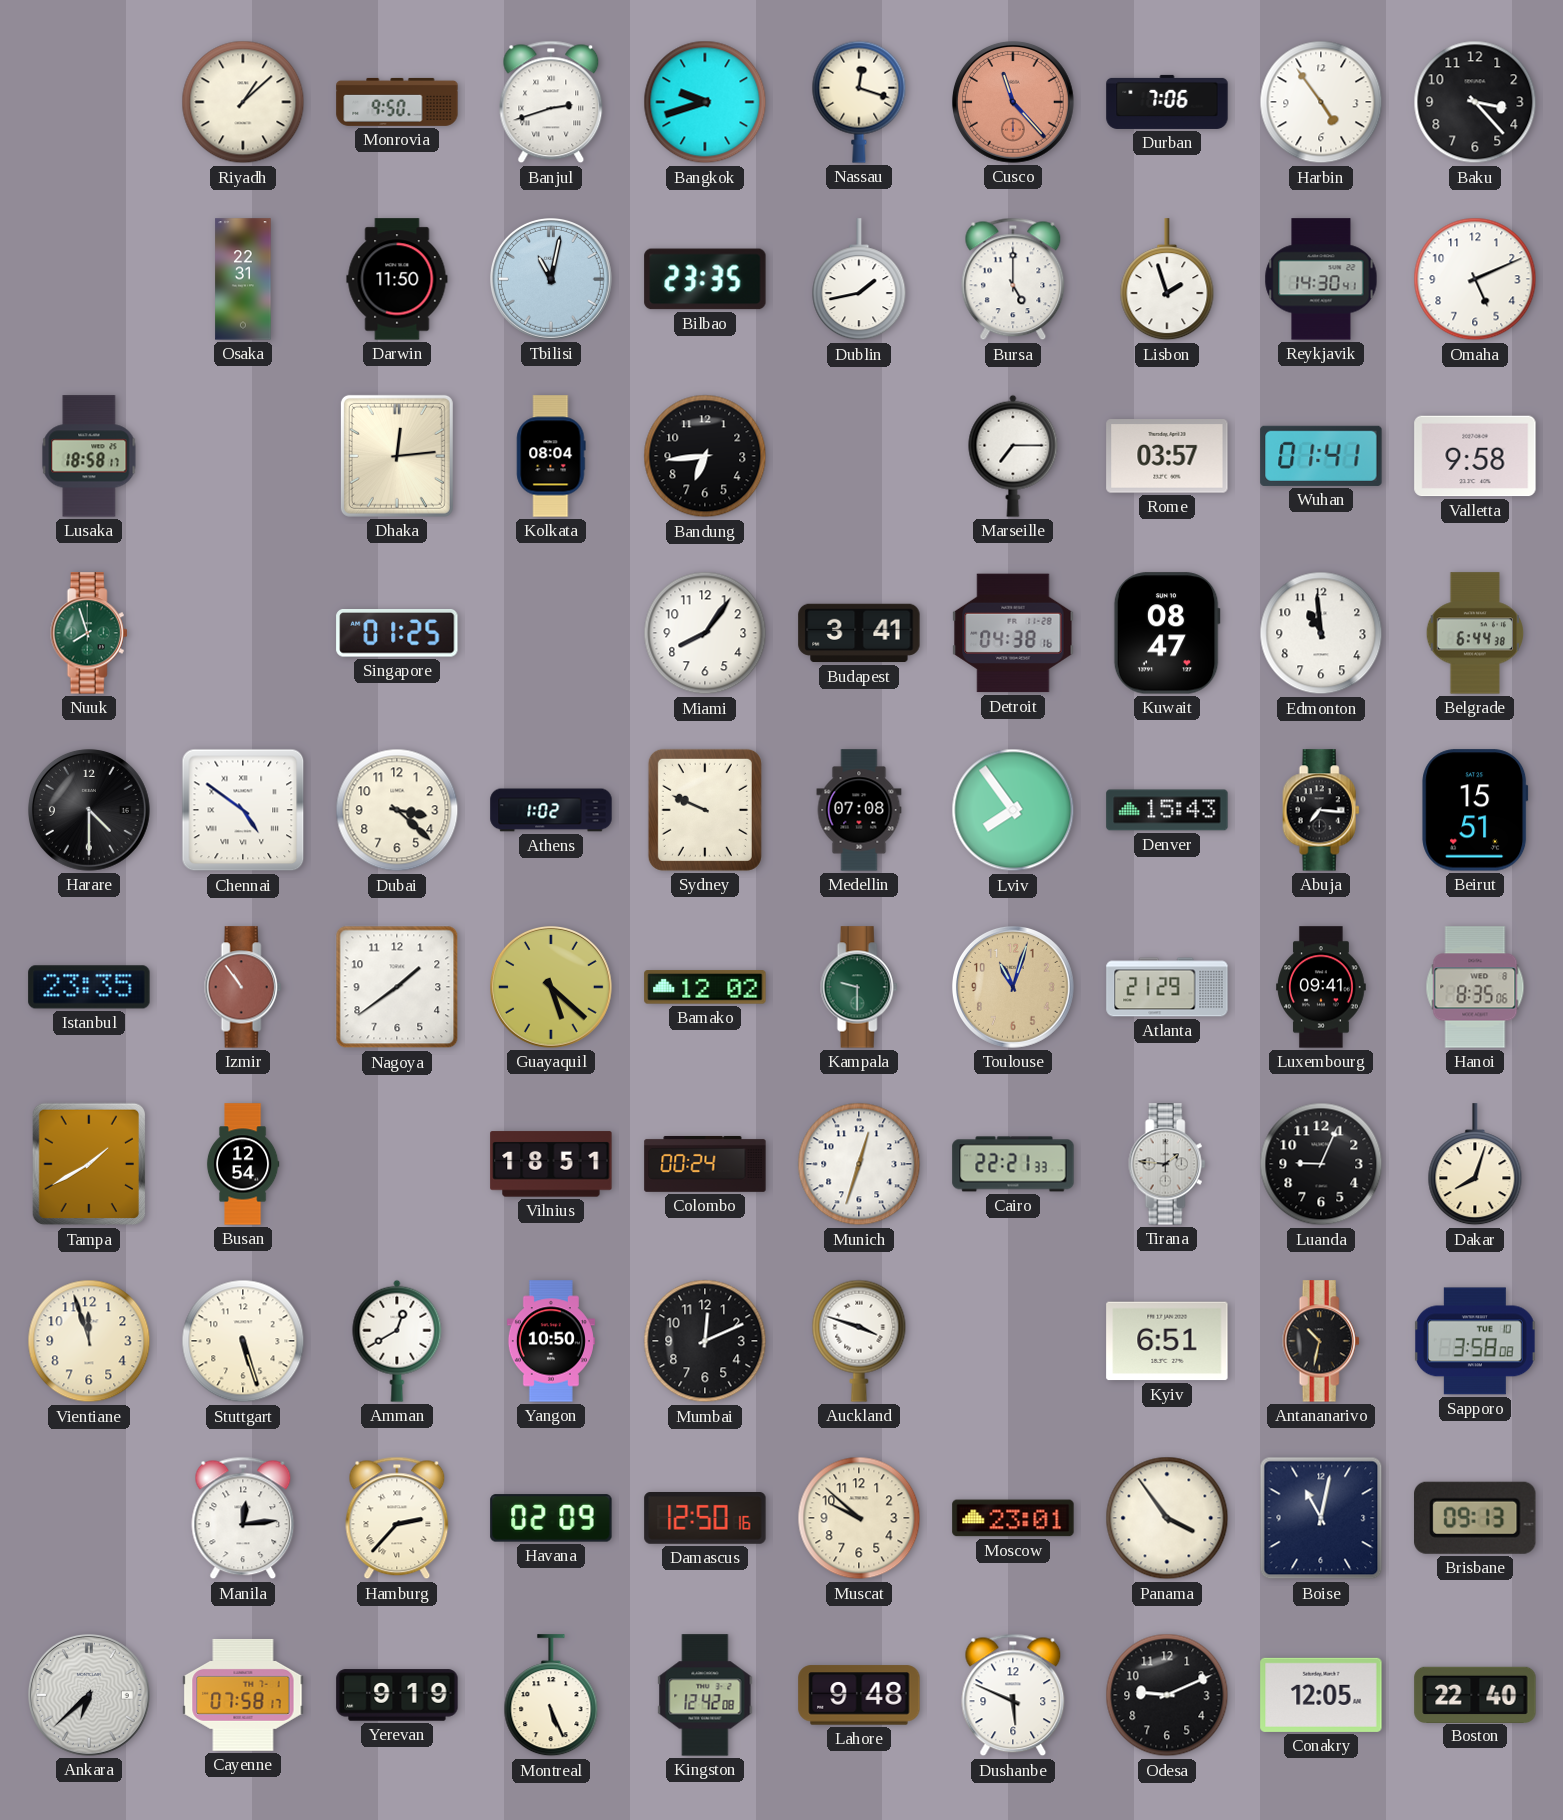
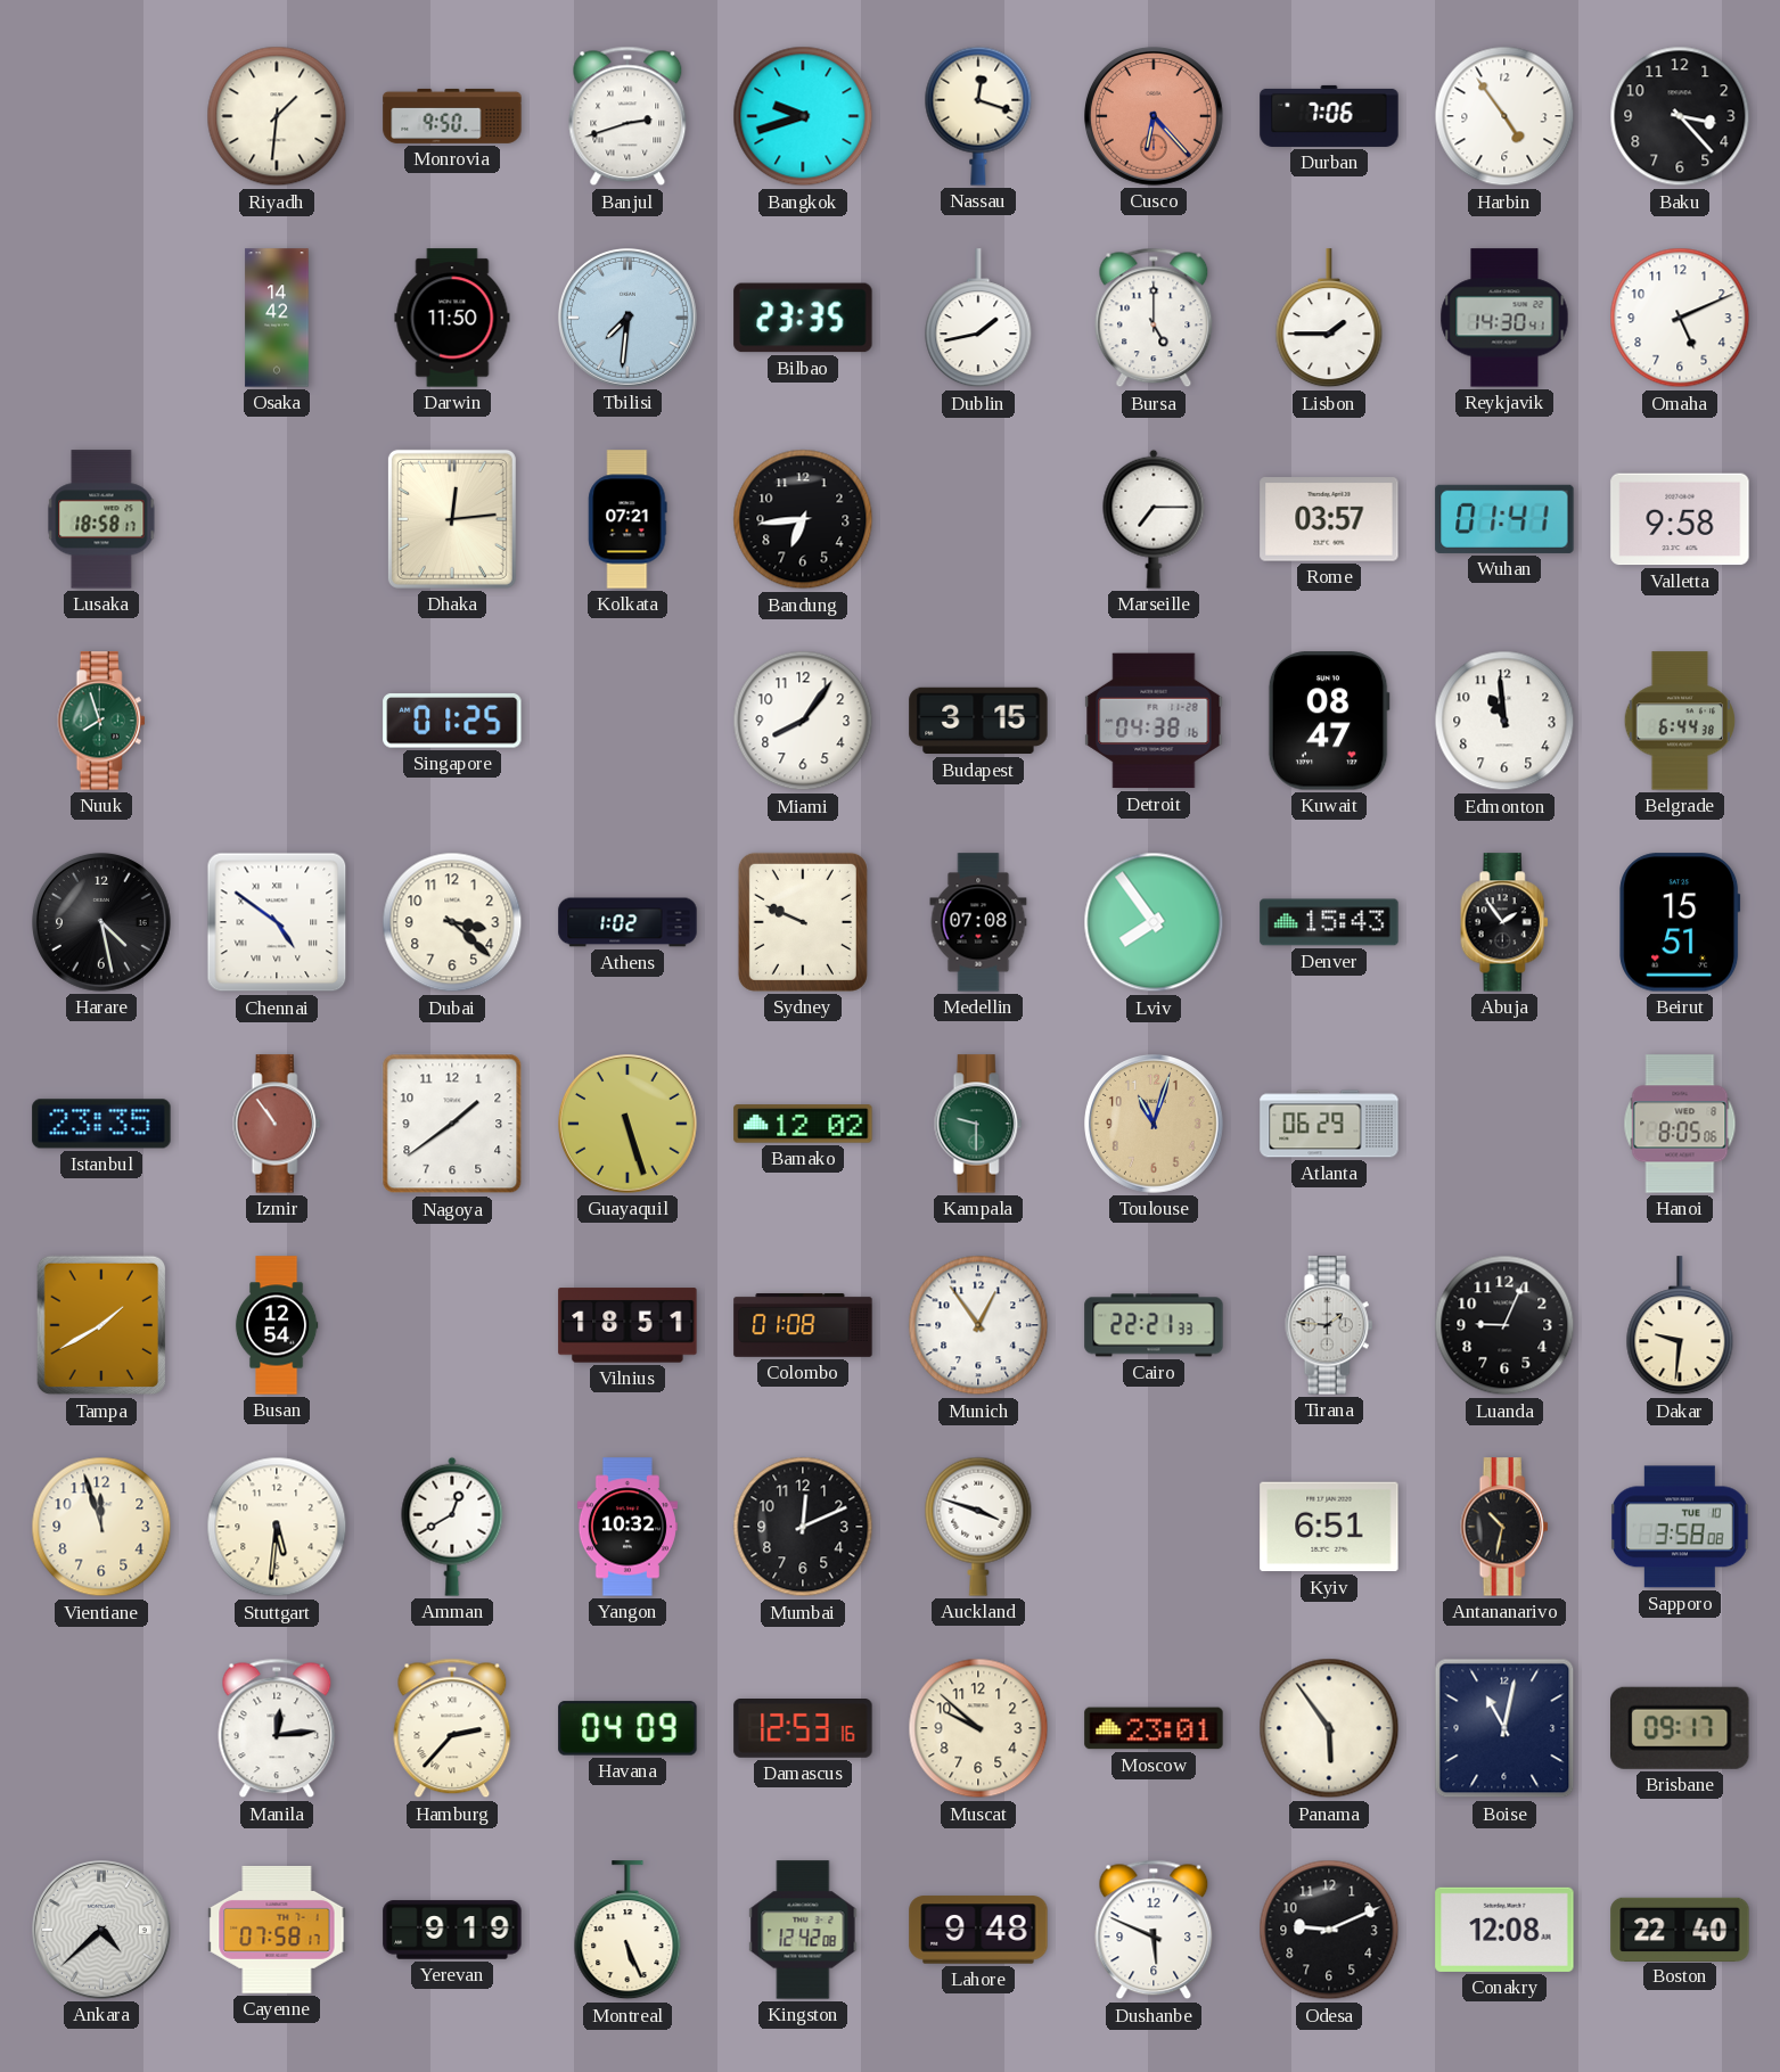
Riyadh: 1:08 -> 1:31 (277, 116)
Cusco: 11:23 -> 6:23 (1155, 117)
Osaka: 22:31 -> 14:42 (277, 318)
Tbilisi: 11:02 -> 7:31 (629, 319)
Lisbon: 1:57 -> 1:45 (1329, 319)
Kolkata: 08:04 -> 07:21 (627, 519)
Budapest: 3:41 -> 3:15 (978, 721)
Harare: 4:30 -> 4:28 (102, 923)
Abuja: 7:16 -> 1:54 (1504, 922)
Guayaquil: 5:22 -> 5:27 (629, 1125)
Atlanta: 21:29 -> 06:29 (1329, 1124)
Luxembourg: 09:41 -> none (1321, 987)
Hanoi: 8:35 -> 8:05 (1680, 1124)
Colombo: 00:24 -> 01:08 (803, 1325)
Munich: 12:33 -> 12:54 (978, 1325)
Dakar: 8:03 -> 9:31 (1680, 1326)
Stuttgart: 5:27 -> 5:31 (277, 1527)
Yangon: 10:50 -> 10:32 (627, 1527)
Havana: 02:09 -> 04:09 (627, 1728)
Damascus: 12:50 -> 12:53 (803, 1729)
Panama: 3:54 -> 5:54 (1329, 1728)
Brisbane: 09:13 -> 09:17 (1681, 1728)
Ankara: 6:38 -> 4:38 (102, 1931)
Conakry: 12:05 -> 12:08 (1504, 1930)
